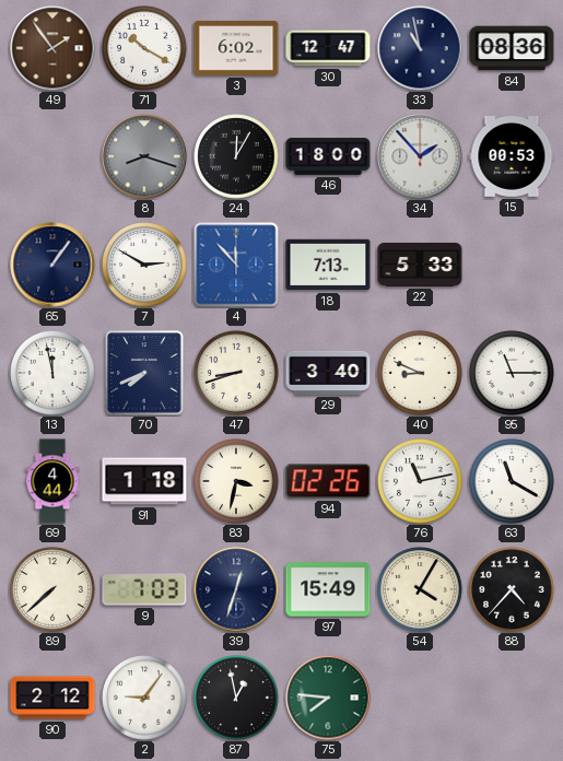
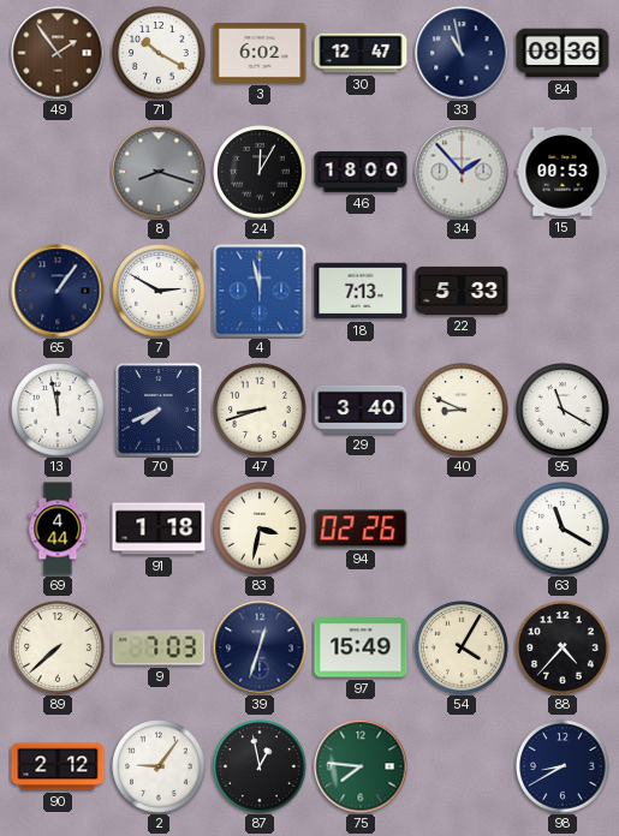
4: 11:53 -> 11:58 (260, 291)
95: 11:15 -> 11:20 (563, 410)
76: 11:13 -> none (420, 481)
98: none -> 8:40 (563, 766)
